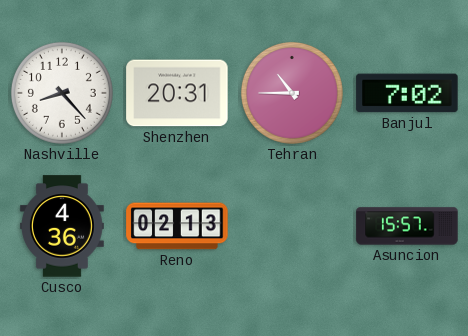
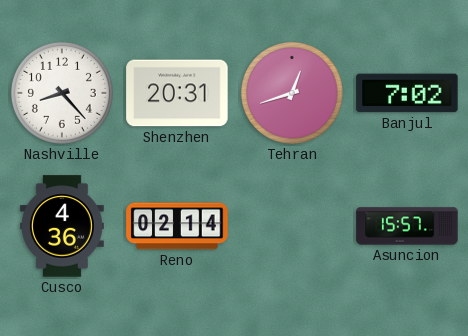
Tehran: 10:45 -> 12:42 (292, 93)
Reno: 02:13 -> 02:14 (177, 226)
